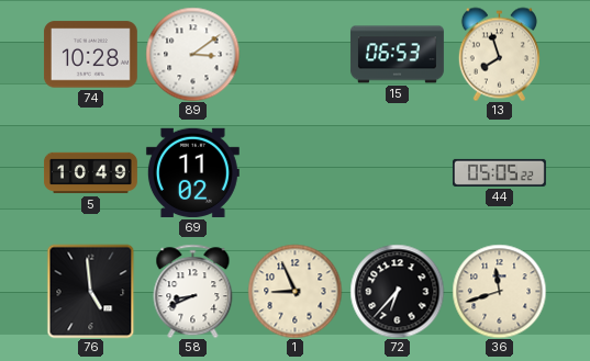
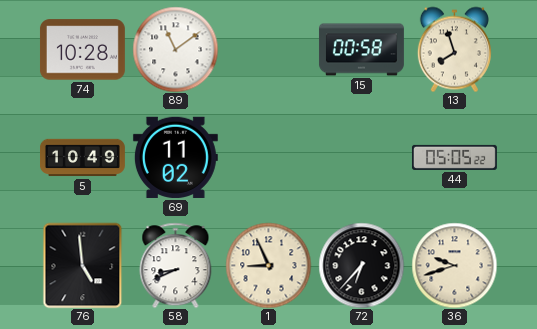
89: 3:09 -> 11:09 (175, 49)
15: 06:53 -> 00:58 (361, 50)
36: 11:42 -> 9:42 (454, 265)
